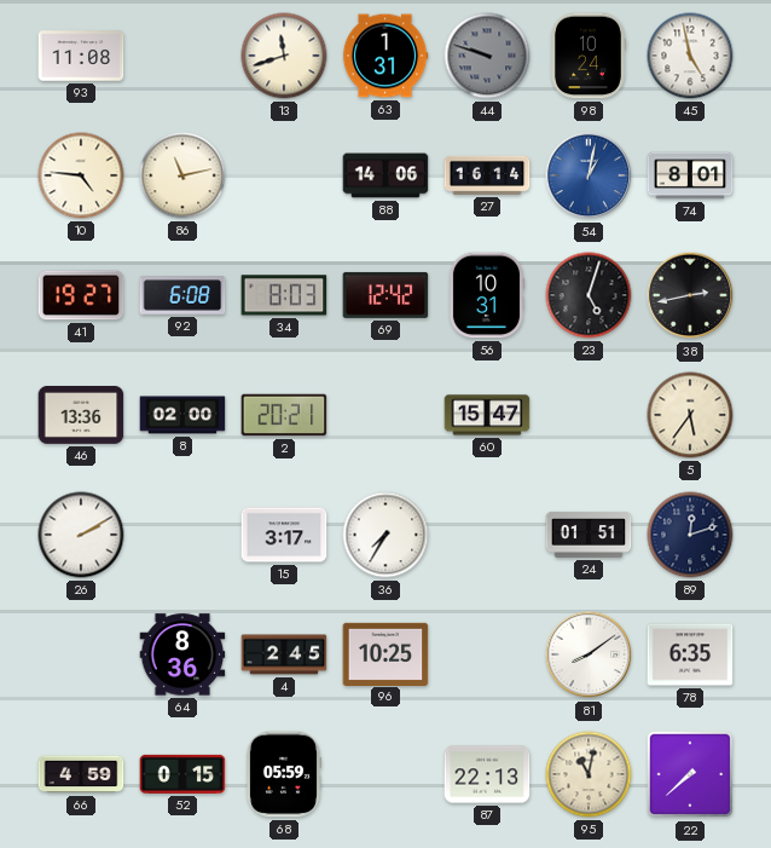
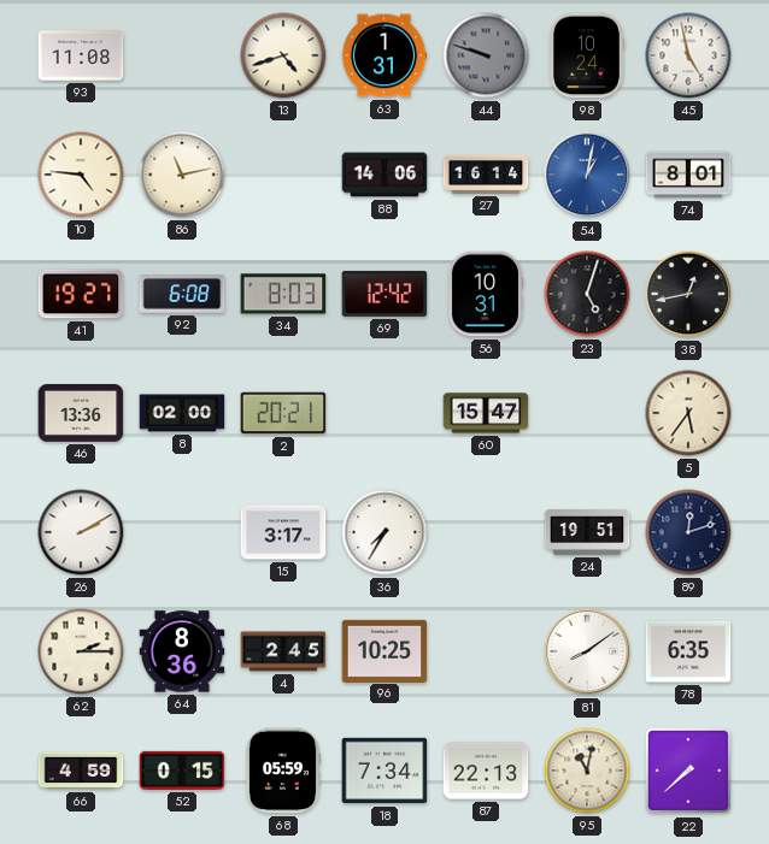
13: 11:42 -> 4:42 (283, 55)
38: 2:43 -> 12:43 (688, 294)
24: 01:51 -> 19:51 (587, 532)
62: none -> 2:15 (81, 651)
18: none -> 7:34 (384, 771)
